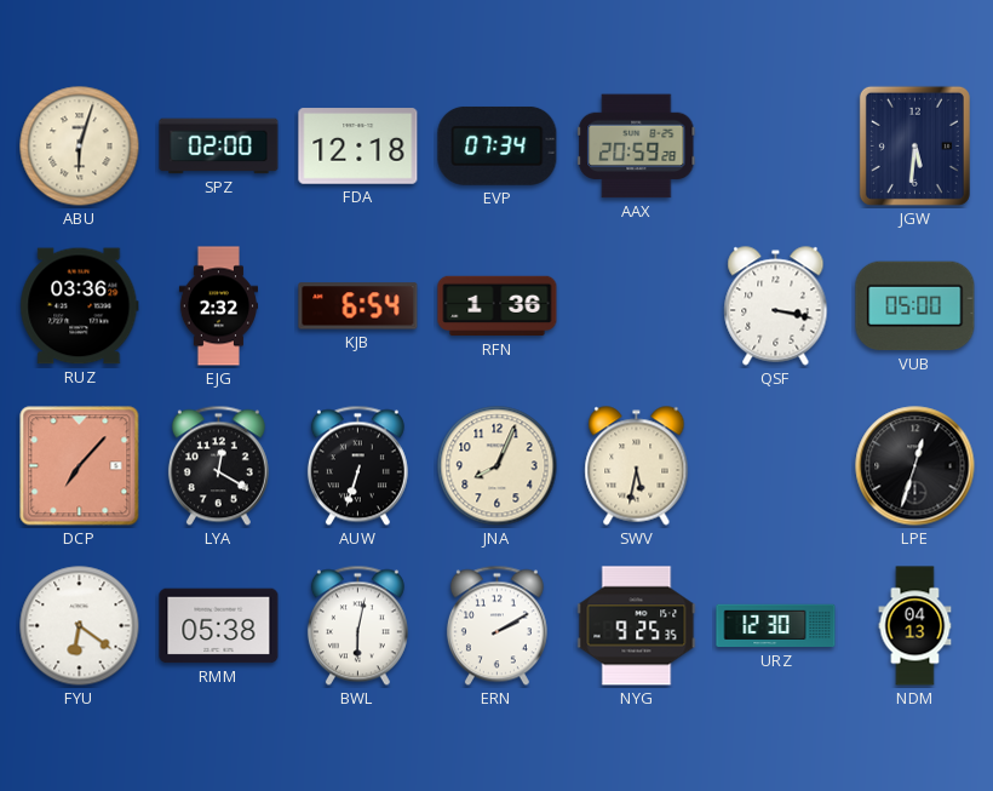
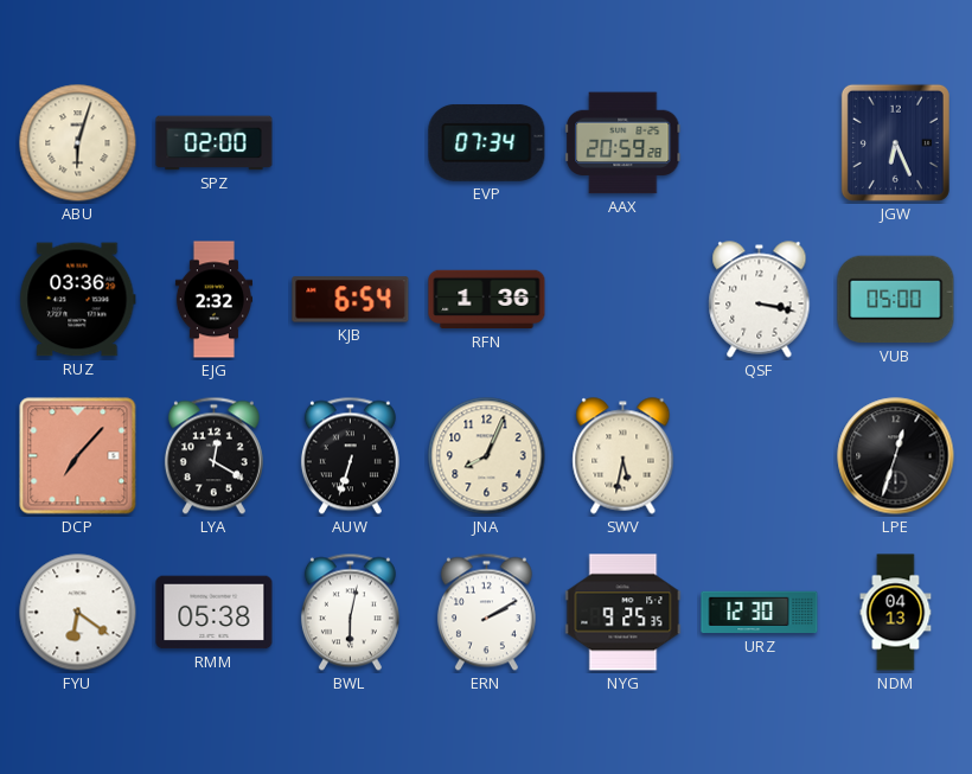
FDA: 12:18 -> none (358, 147)
JGW: 5:31 -> 6:26 (895, 142)
